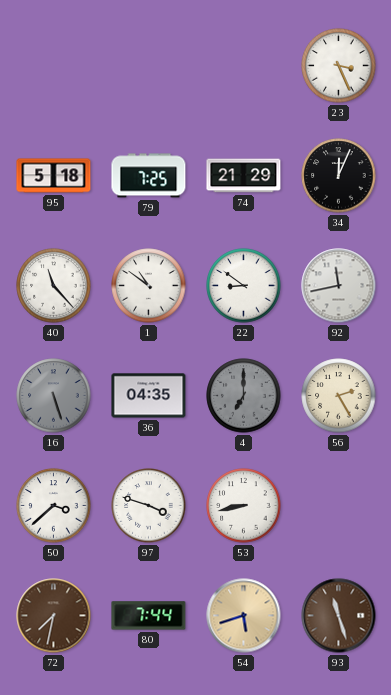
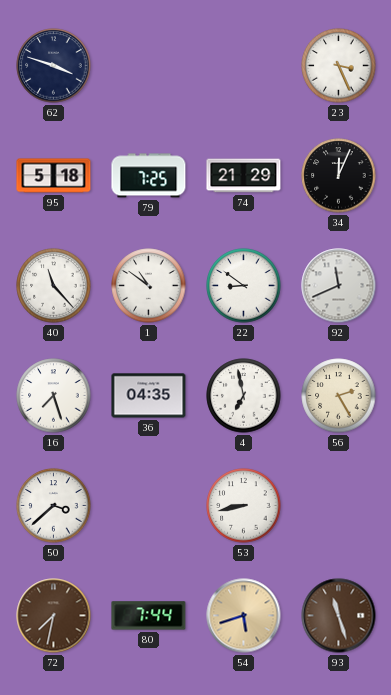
62: none -> 3:48 (54, 66)
92: 11:43 -> 11:41 (339, 286)
16: 5:27 -> 7:27 (54, 396)
16 dial: grey -> white (54, 396)
4: 7:00 -> 6:58 (244, 396)
4 dial: grey -> white (244, 396)
97: 3:48 -> none (149, 506)
